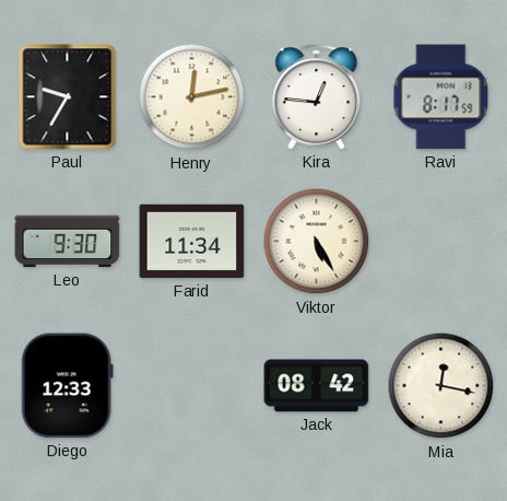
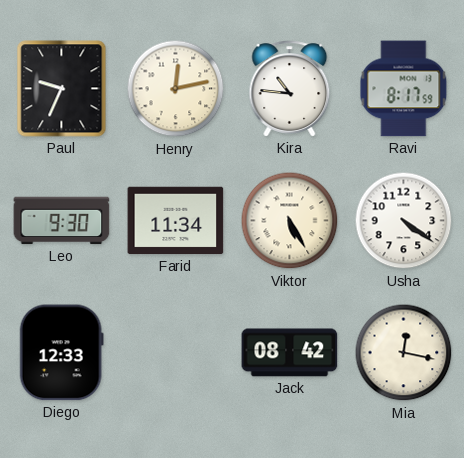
Paul: 9:35 -> 9:34 (62, 89)
Kira: 12:46 -> 10:46 (290, 89)
Usha: none -> 4:21 (404, 221)
